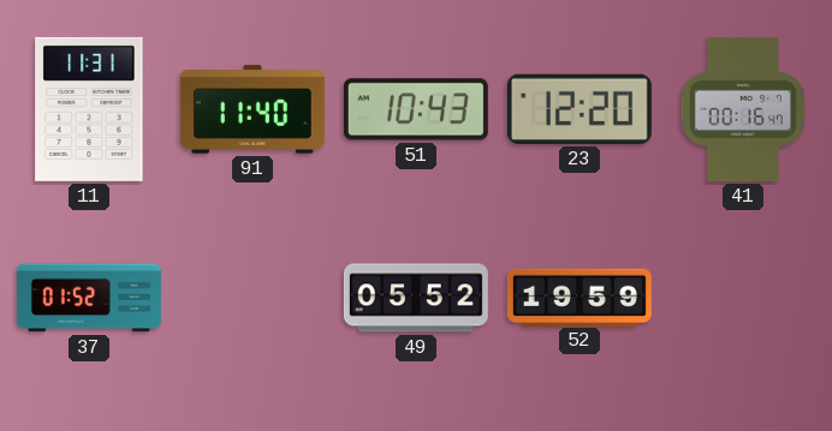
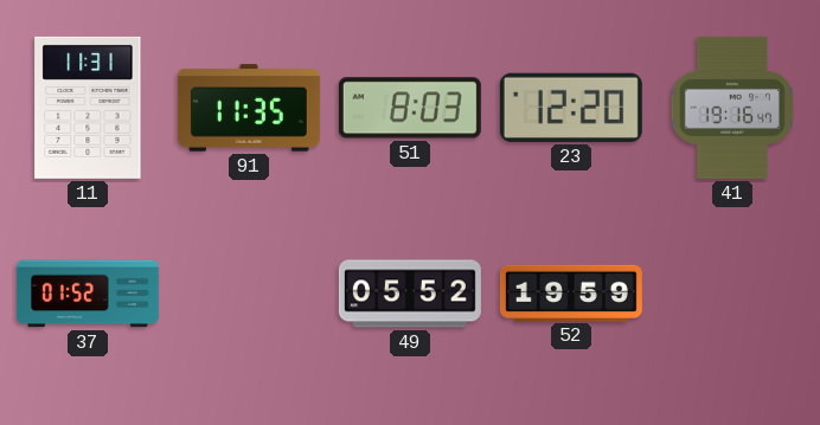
91: 11:40 -> 11:35 (249, 108)
51: 10:43 -> 8:03 (410, 108)
41: 00:16 -> 19:16 (731, 108)
